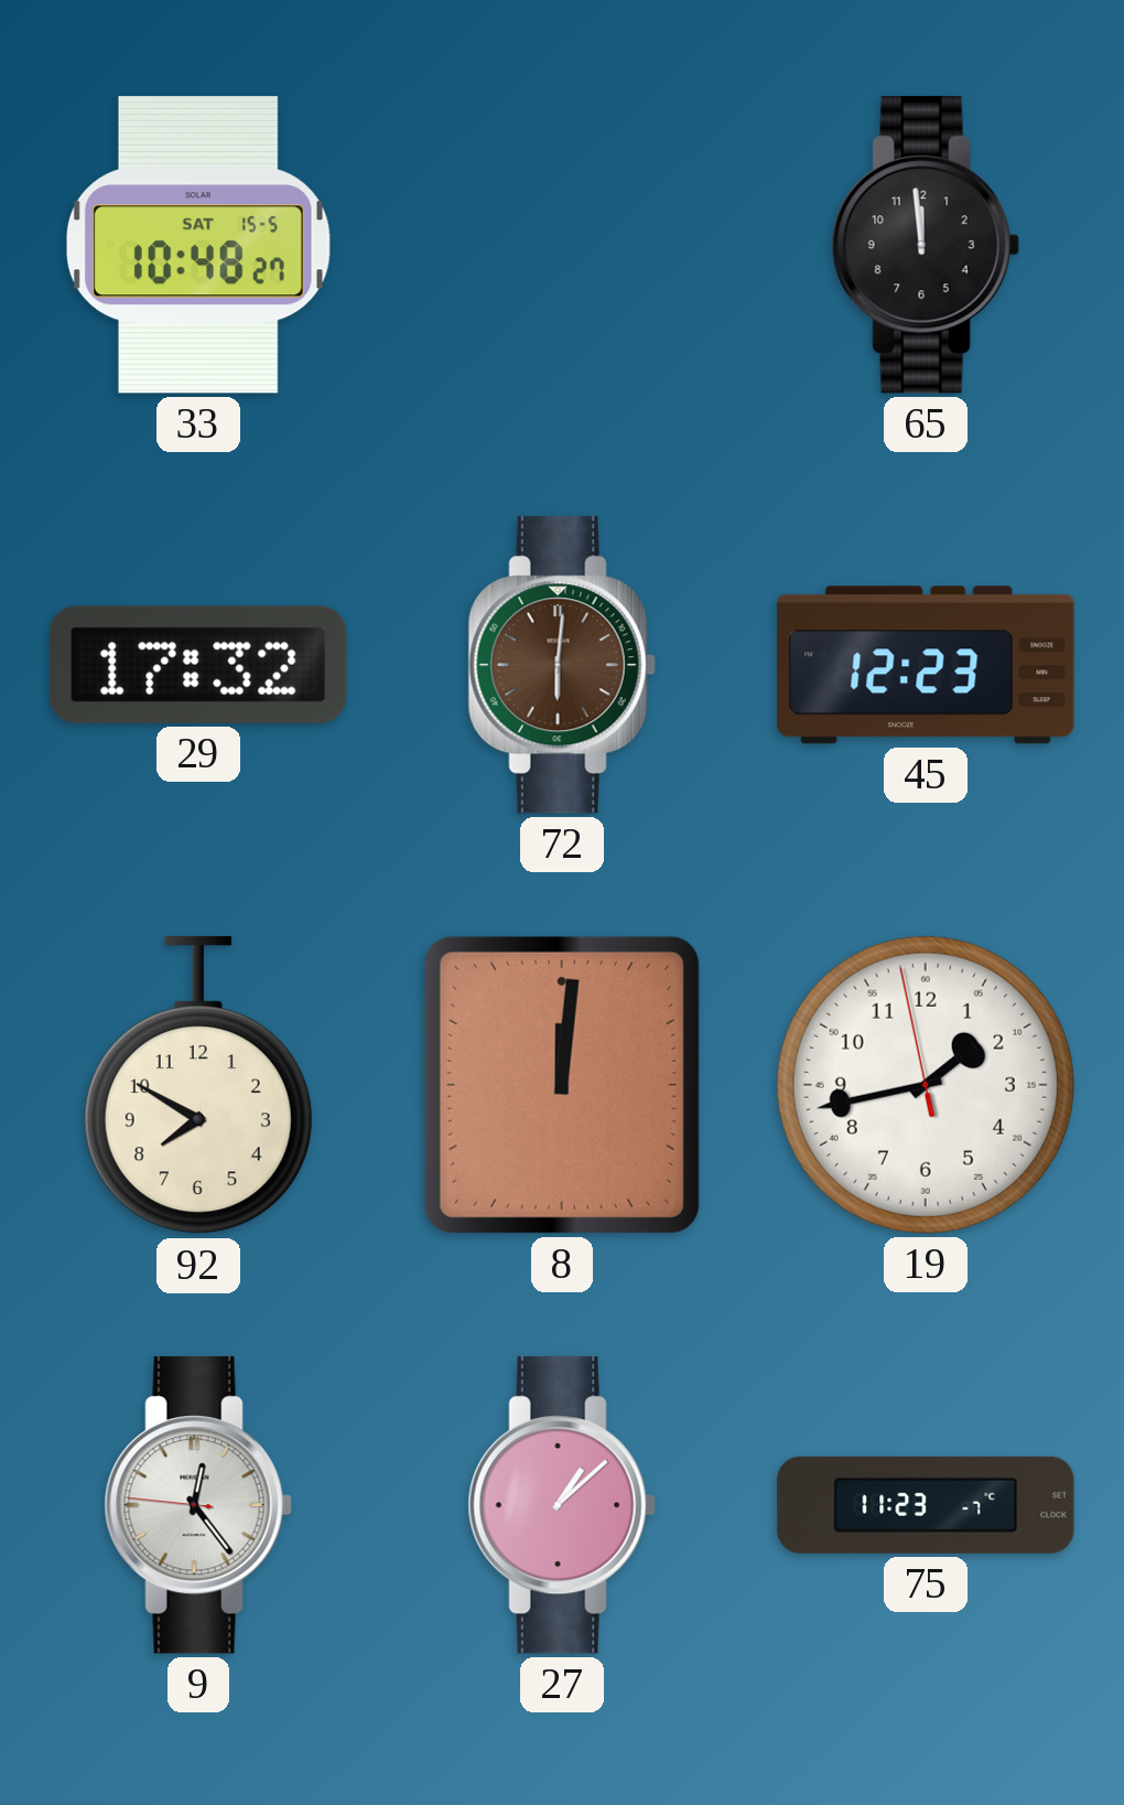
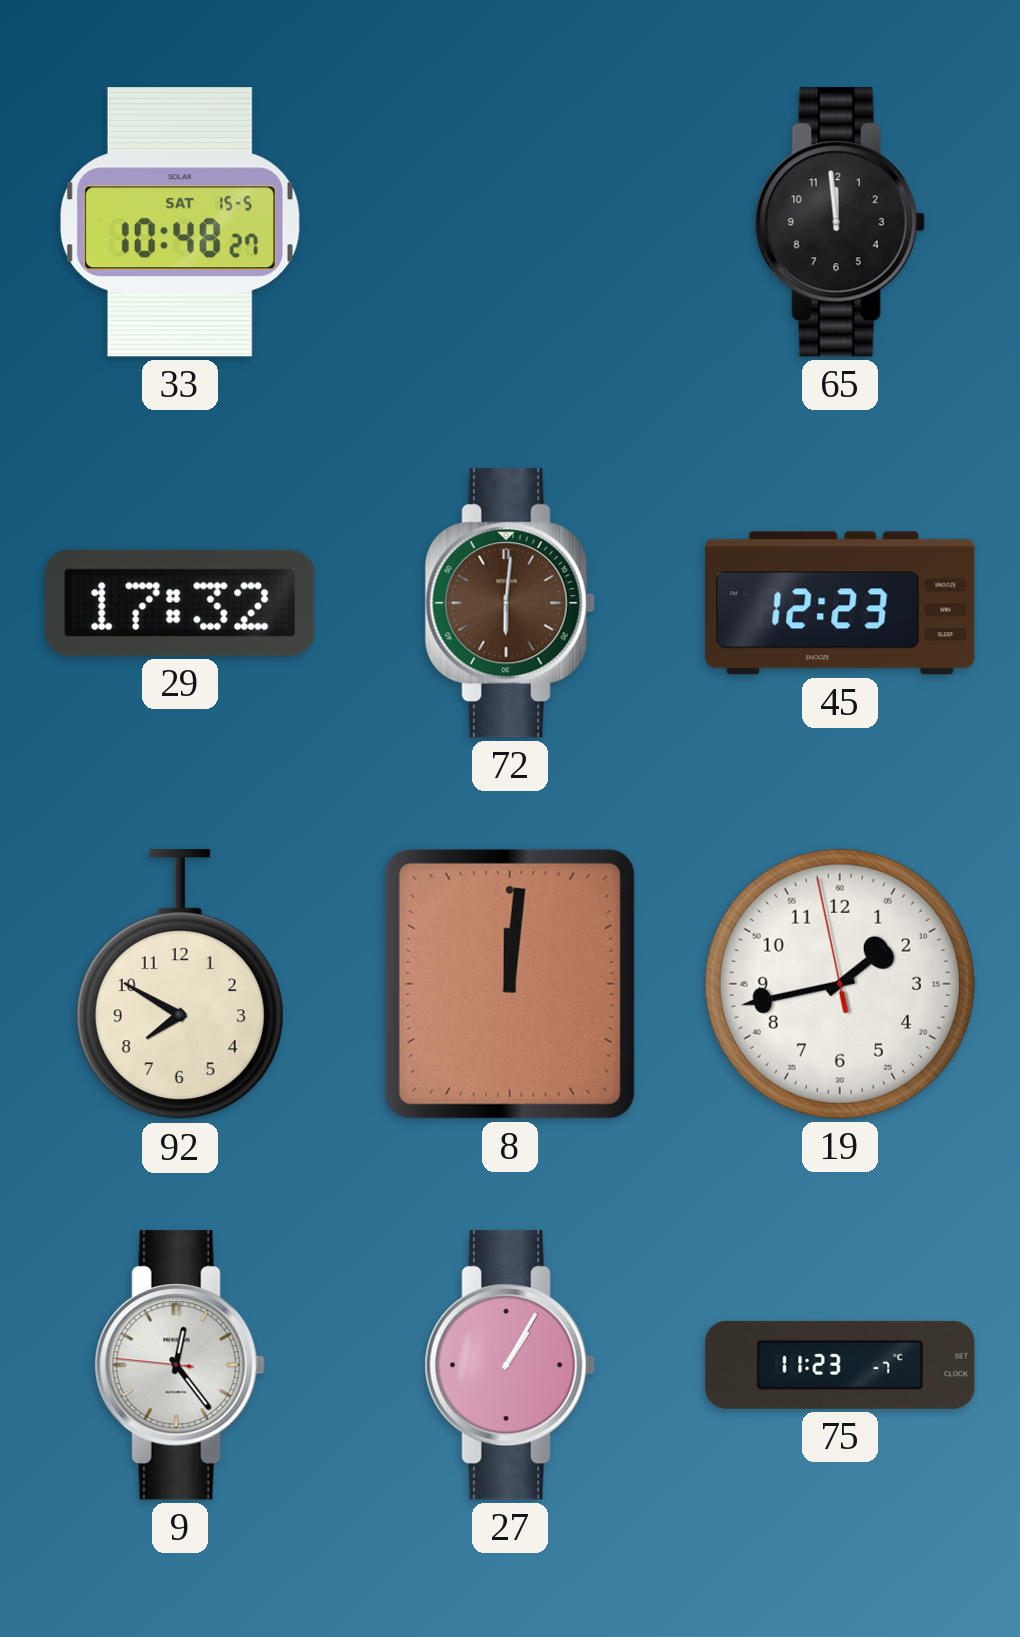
27: 1:08 -> 1:05 (510, 1365)
